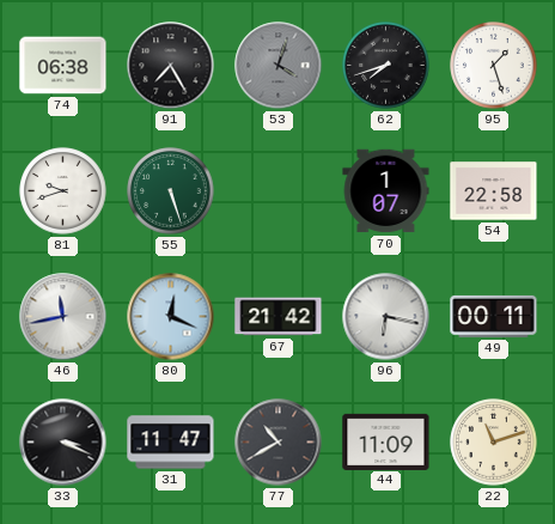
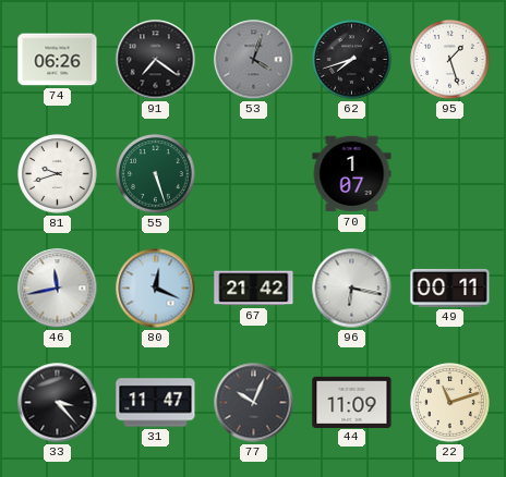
74: 06:38 -> 06:26 (58, 60)
91: 7:25 -> 7:21 (156, 60)
54: 22:58 -> none (494, 191)
33: 3:19 -> 3:23 (58, 403)
77: 10:40 -> 10:04 (254, 403)
